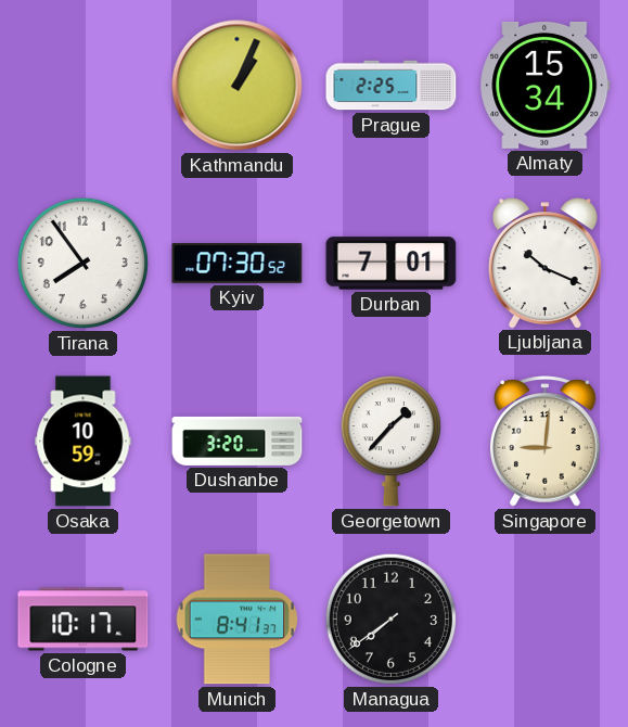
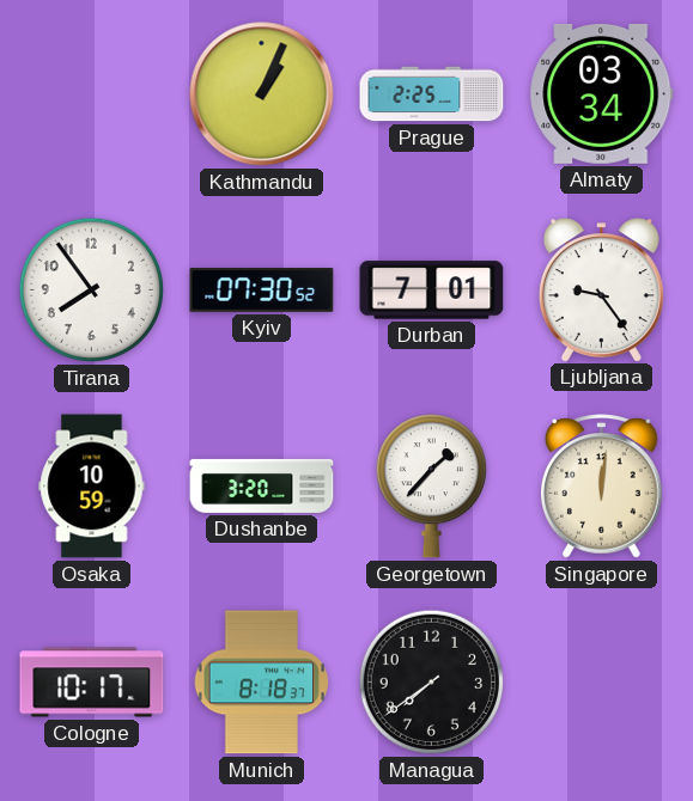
Almaty: 15:34 -> 03:34 (602, 93)
Ljubljana: 10:19 -> 9:24 (601, 289)
Singapore: 9:01 -> 12:01 (602, 487)
Munich: 8:41 -> 8:18 (262, 683)
